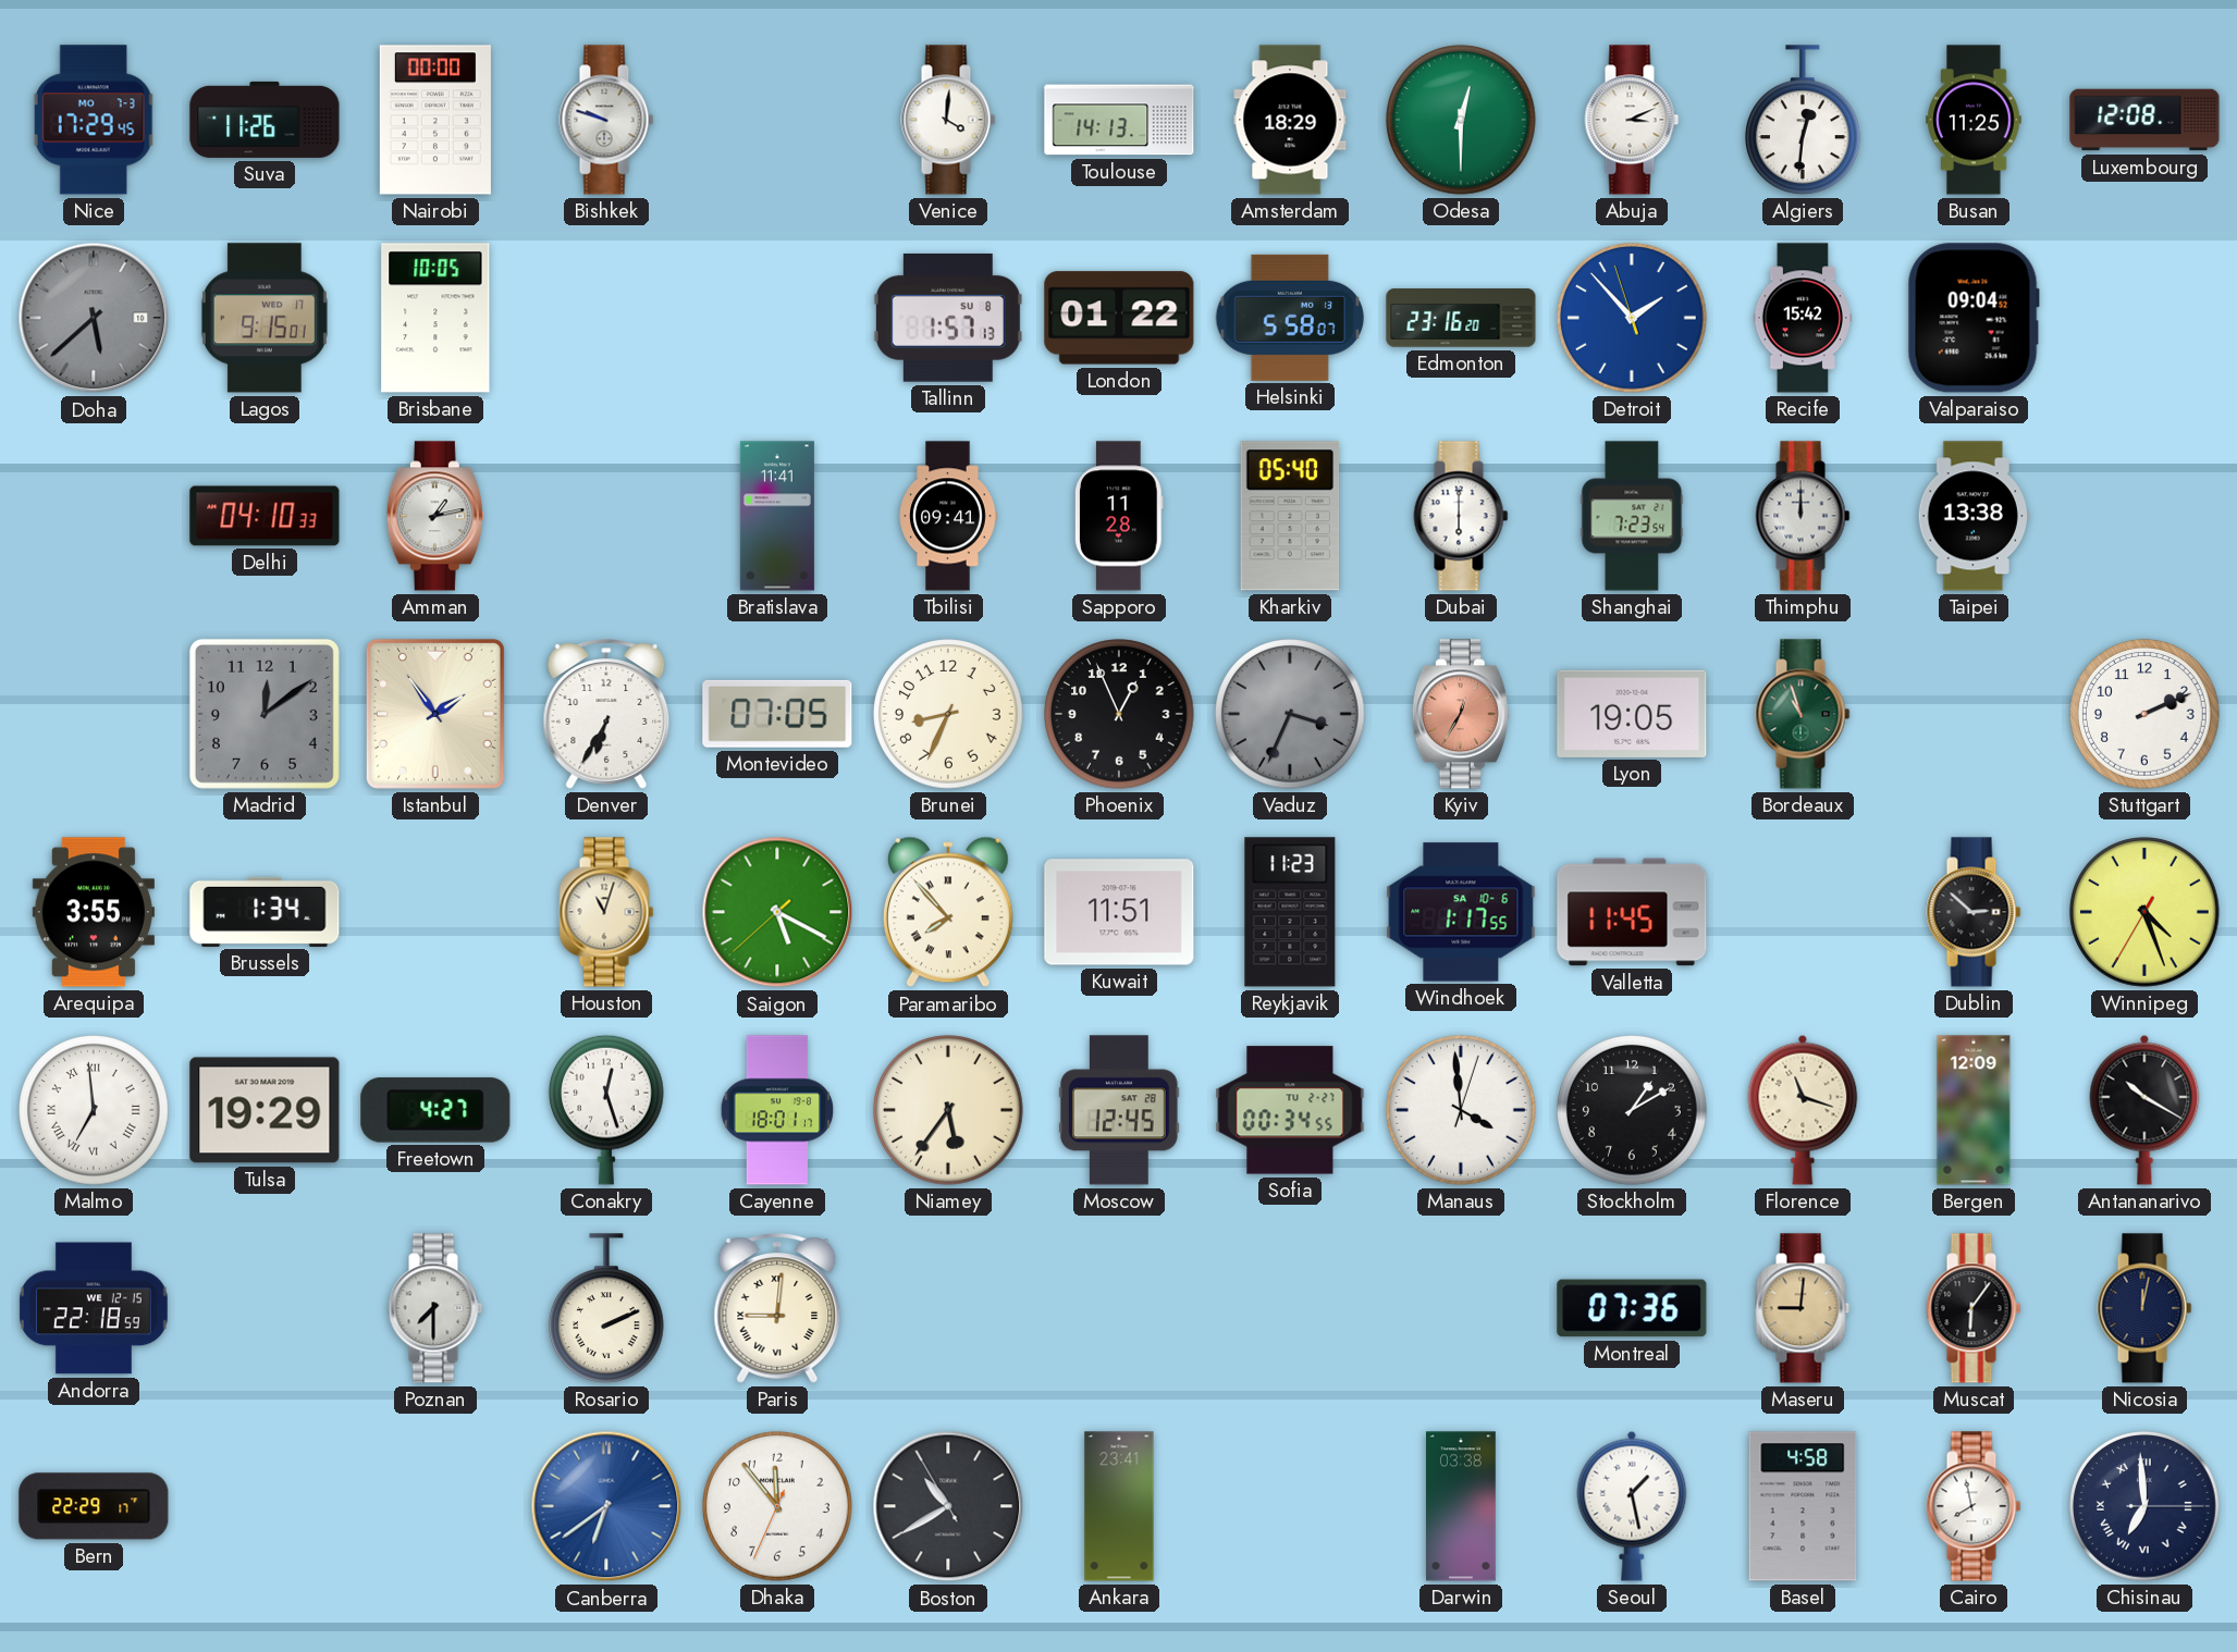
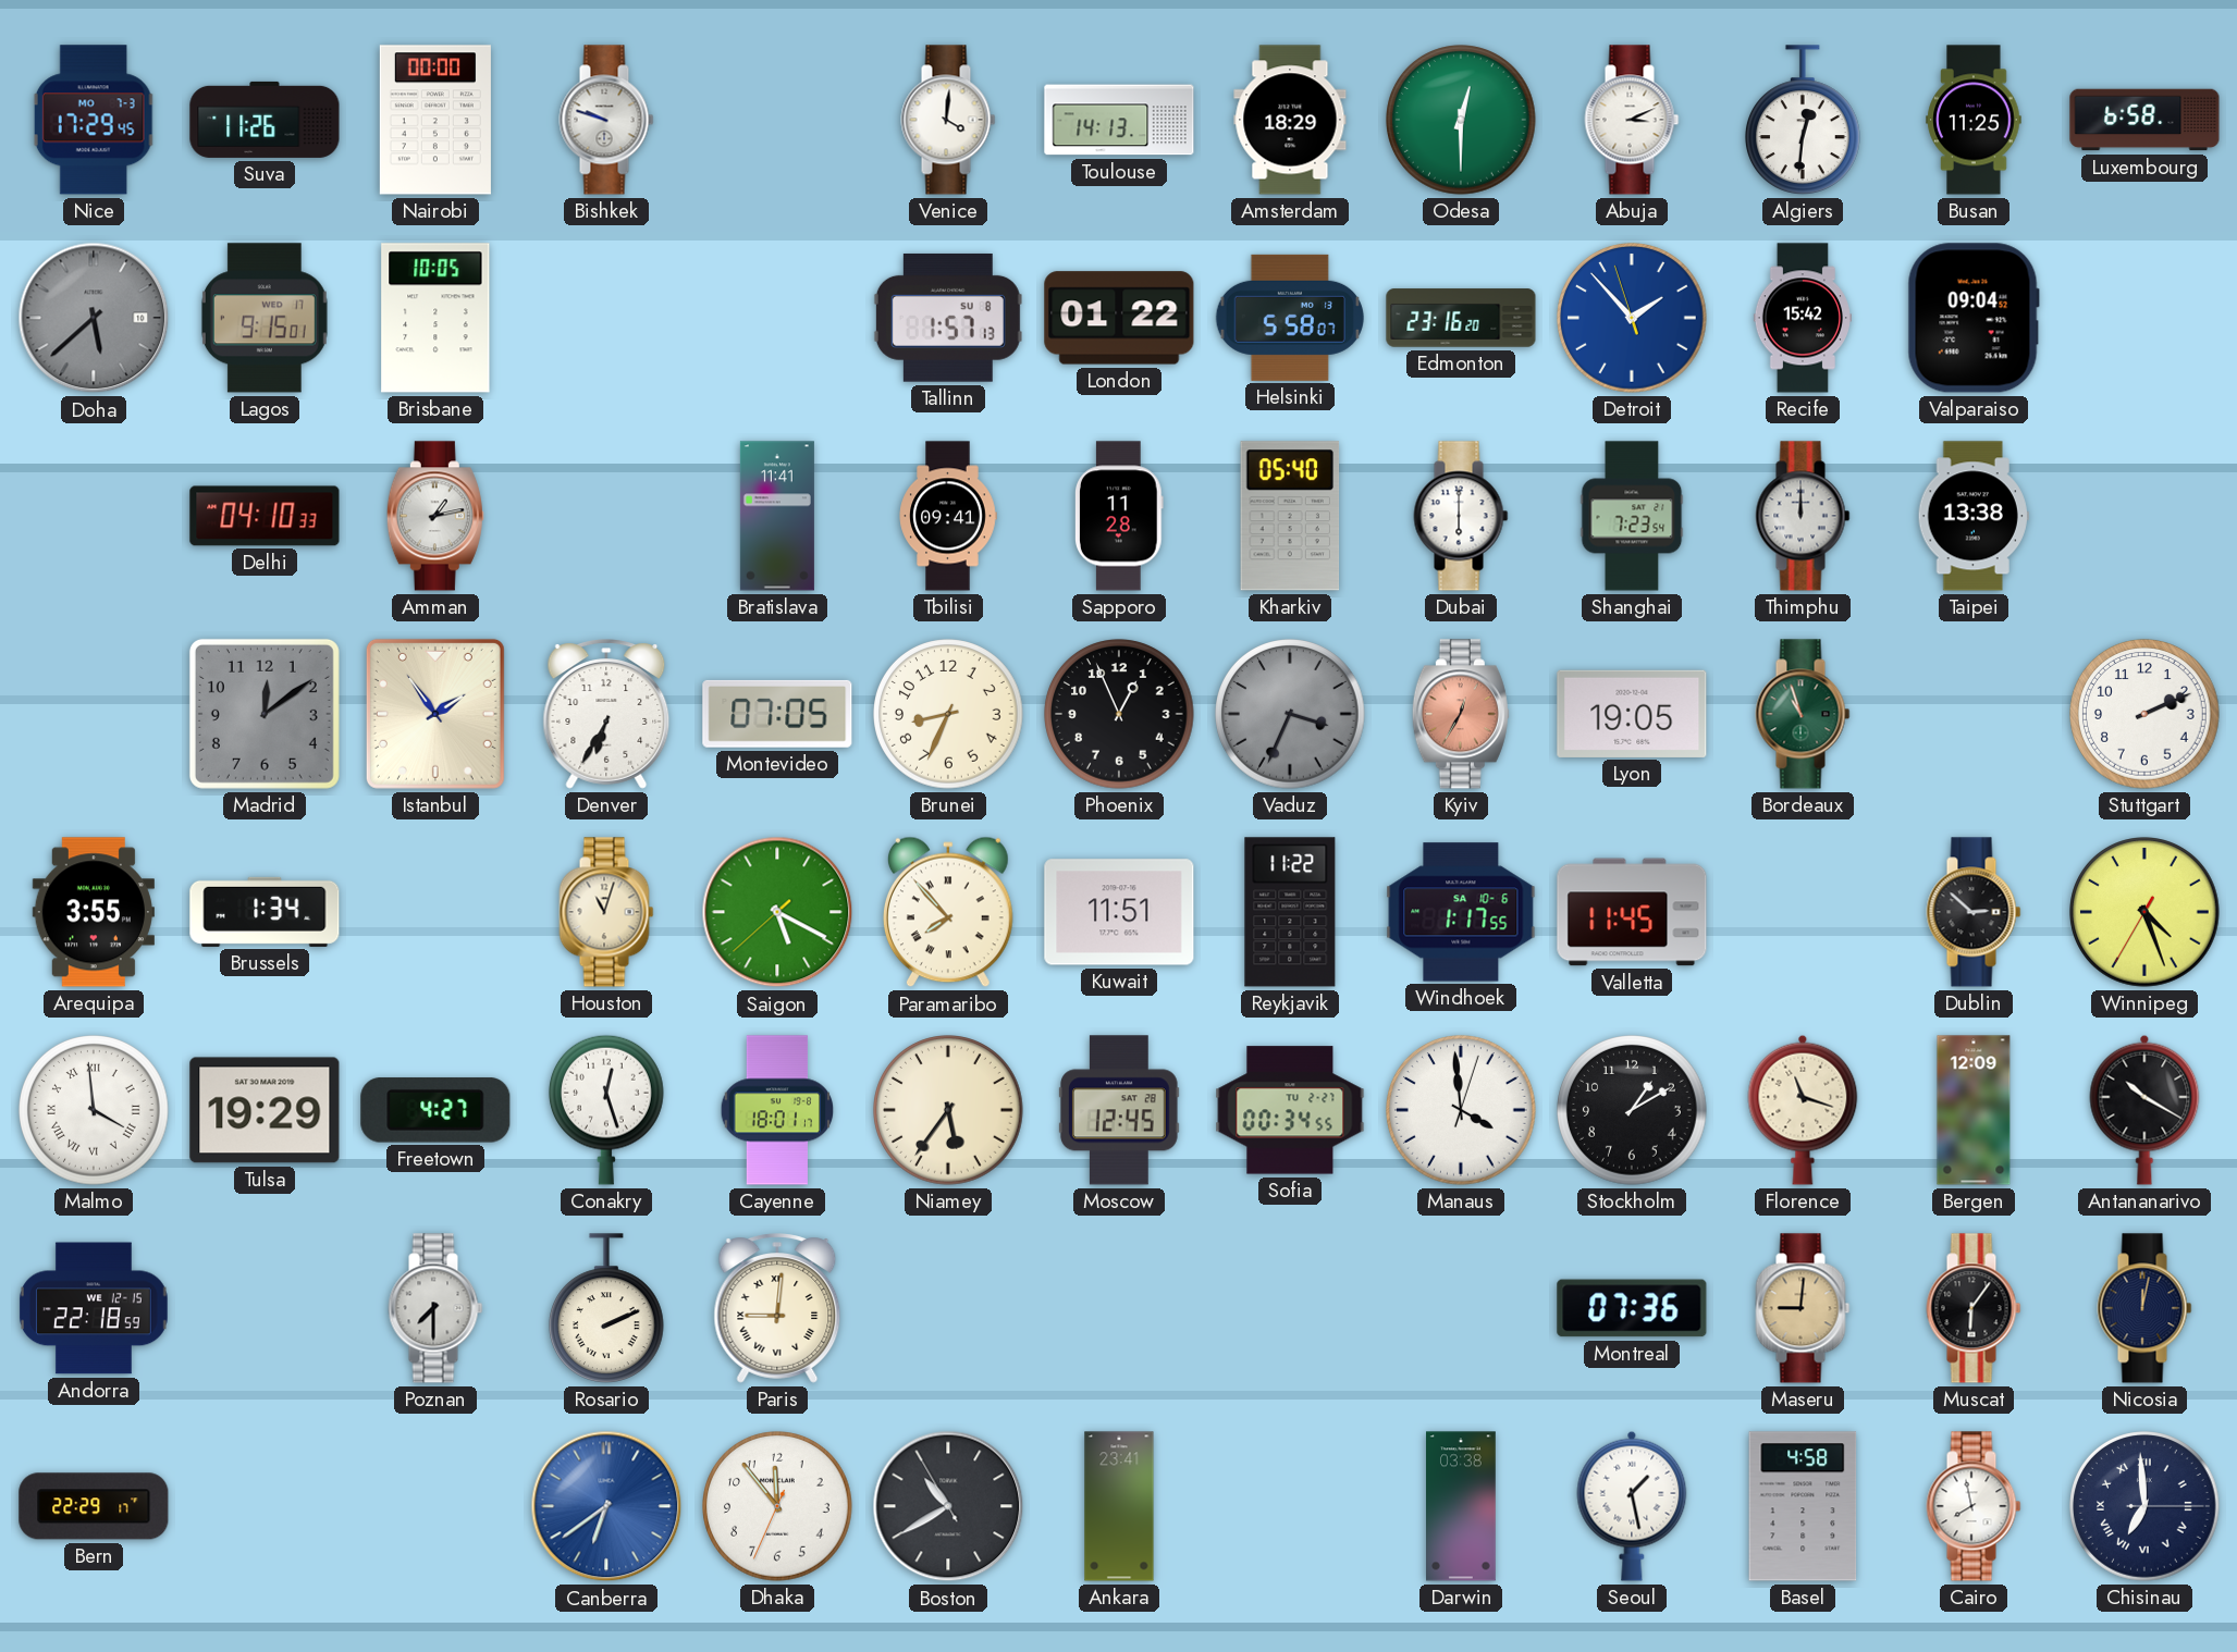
Luxembourg: 12:08 -> 6:58 (2144, 120)
Reykjavik: 11:23 -> 11:22 (1290, 912)
Malmo: 6:59 -> 3:59 (94, 1110)
